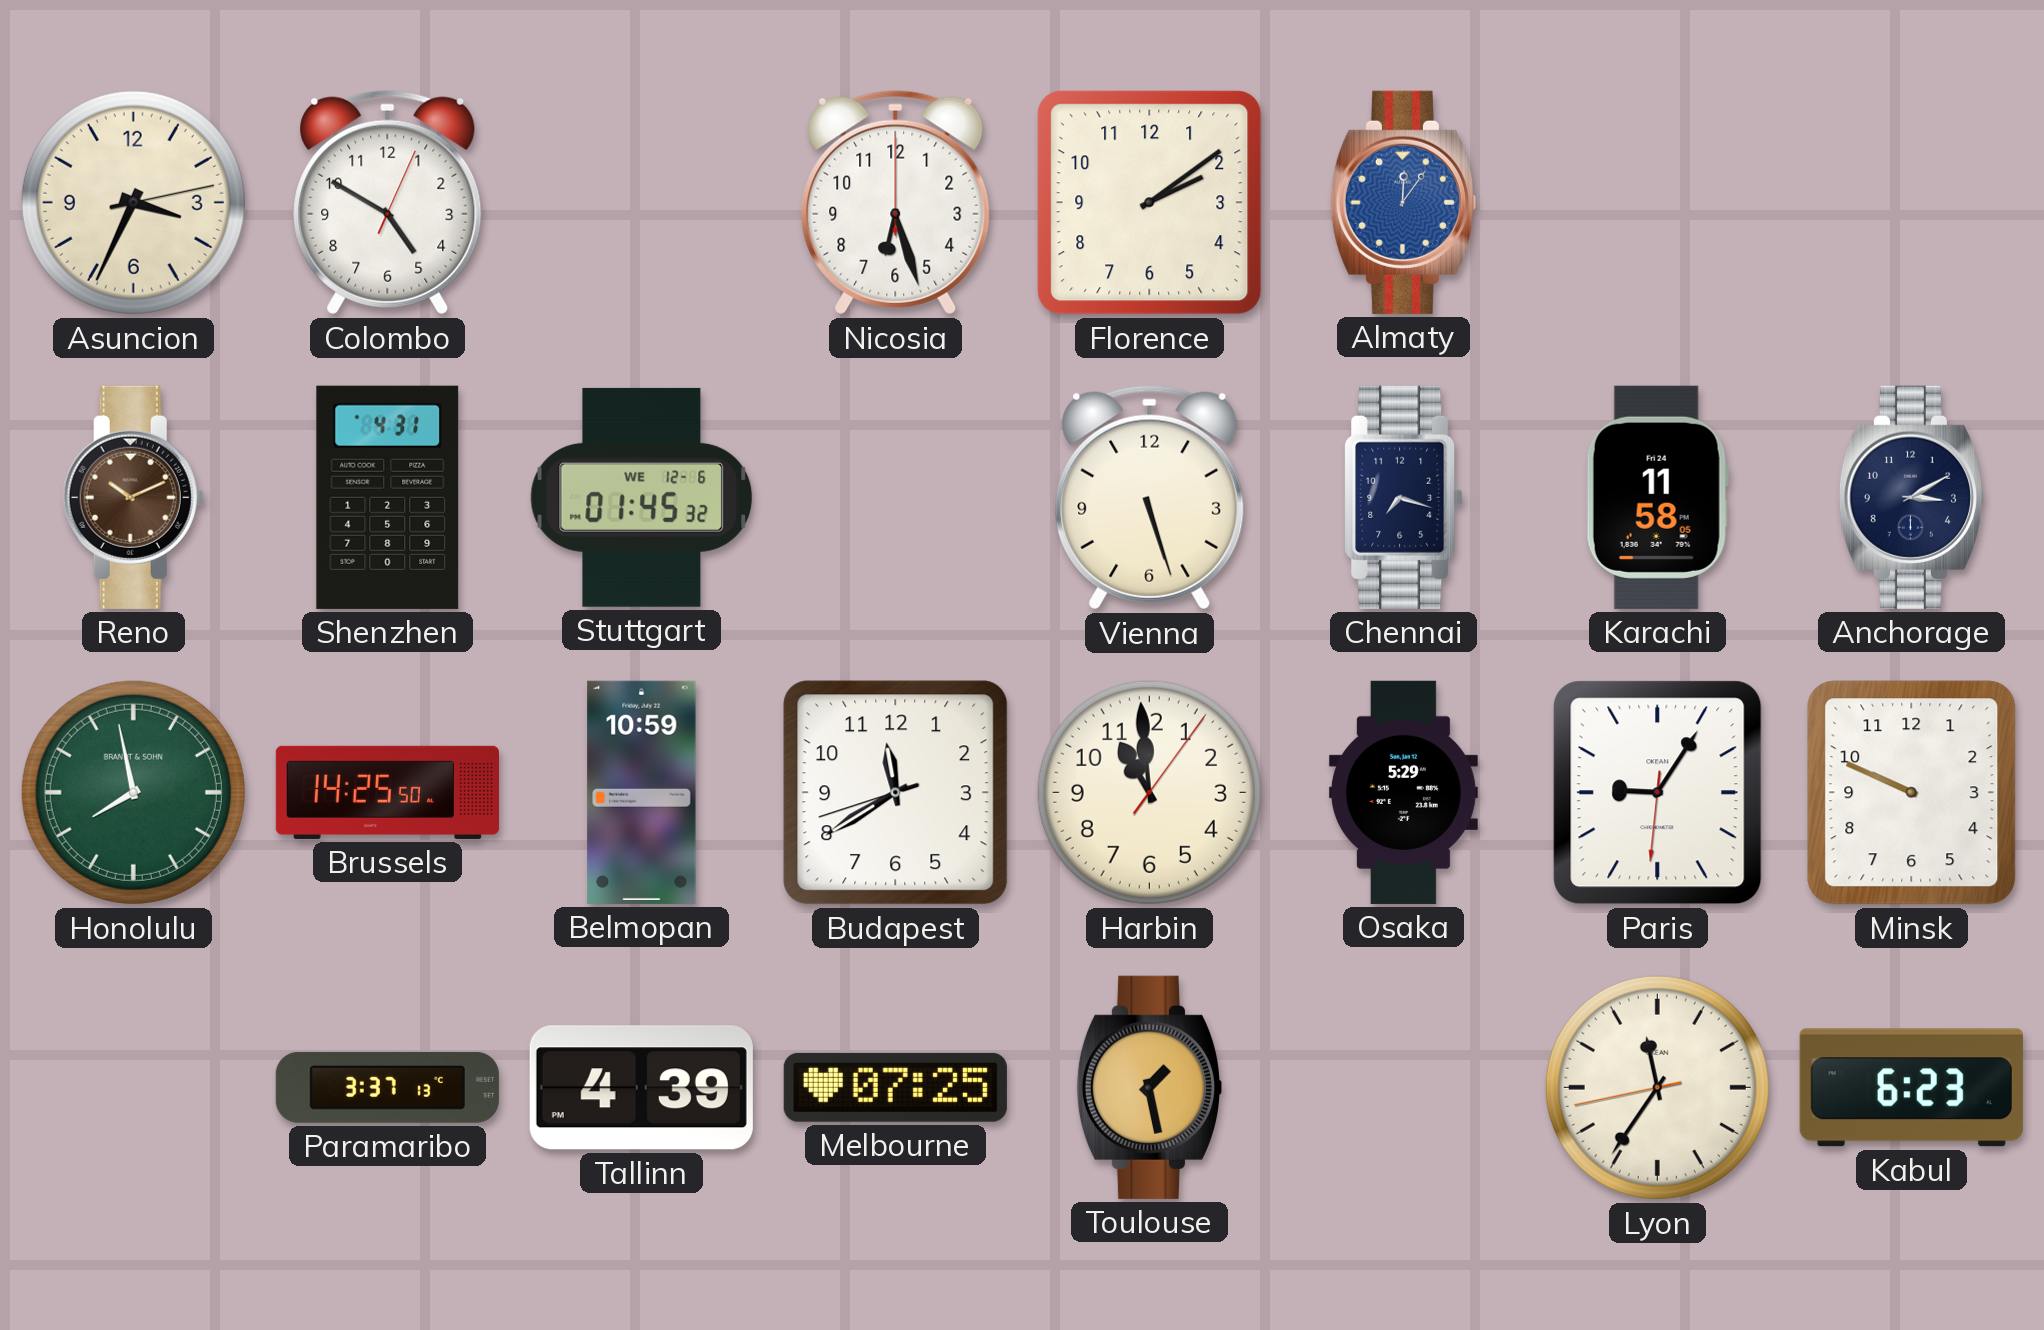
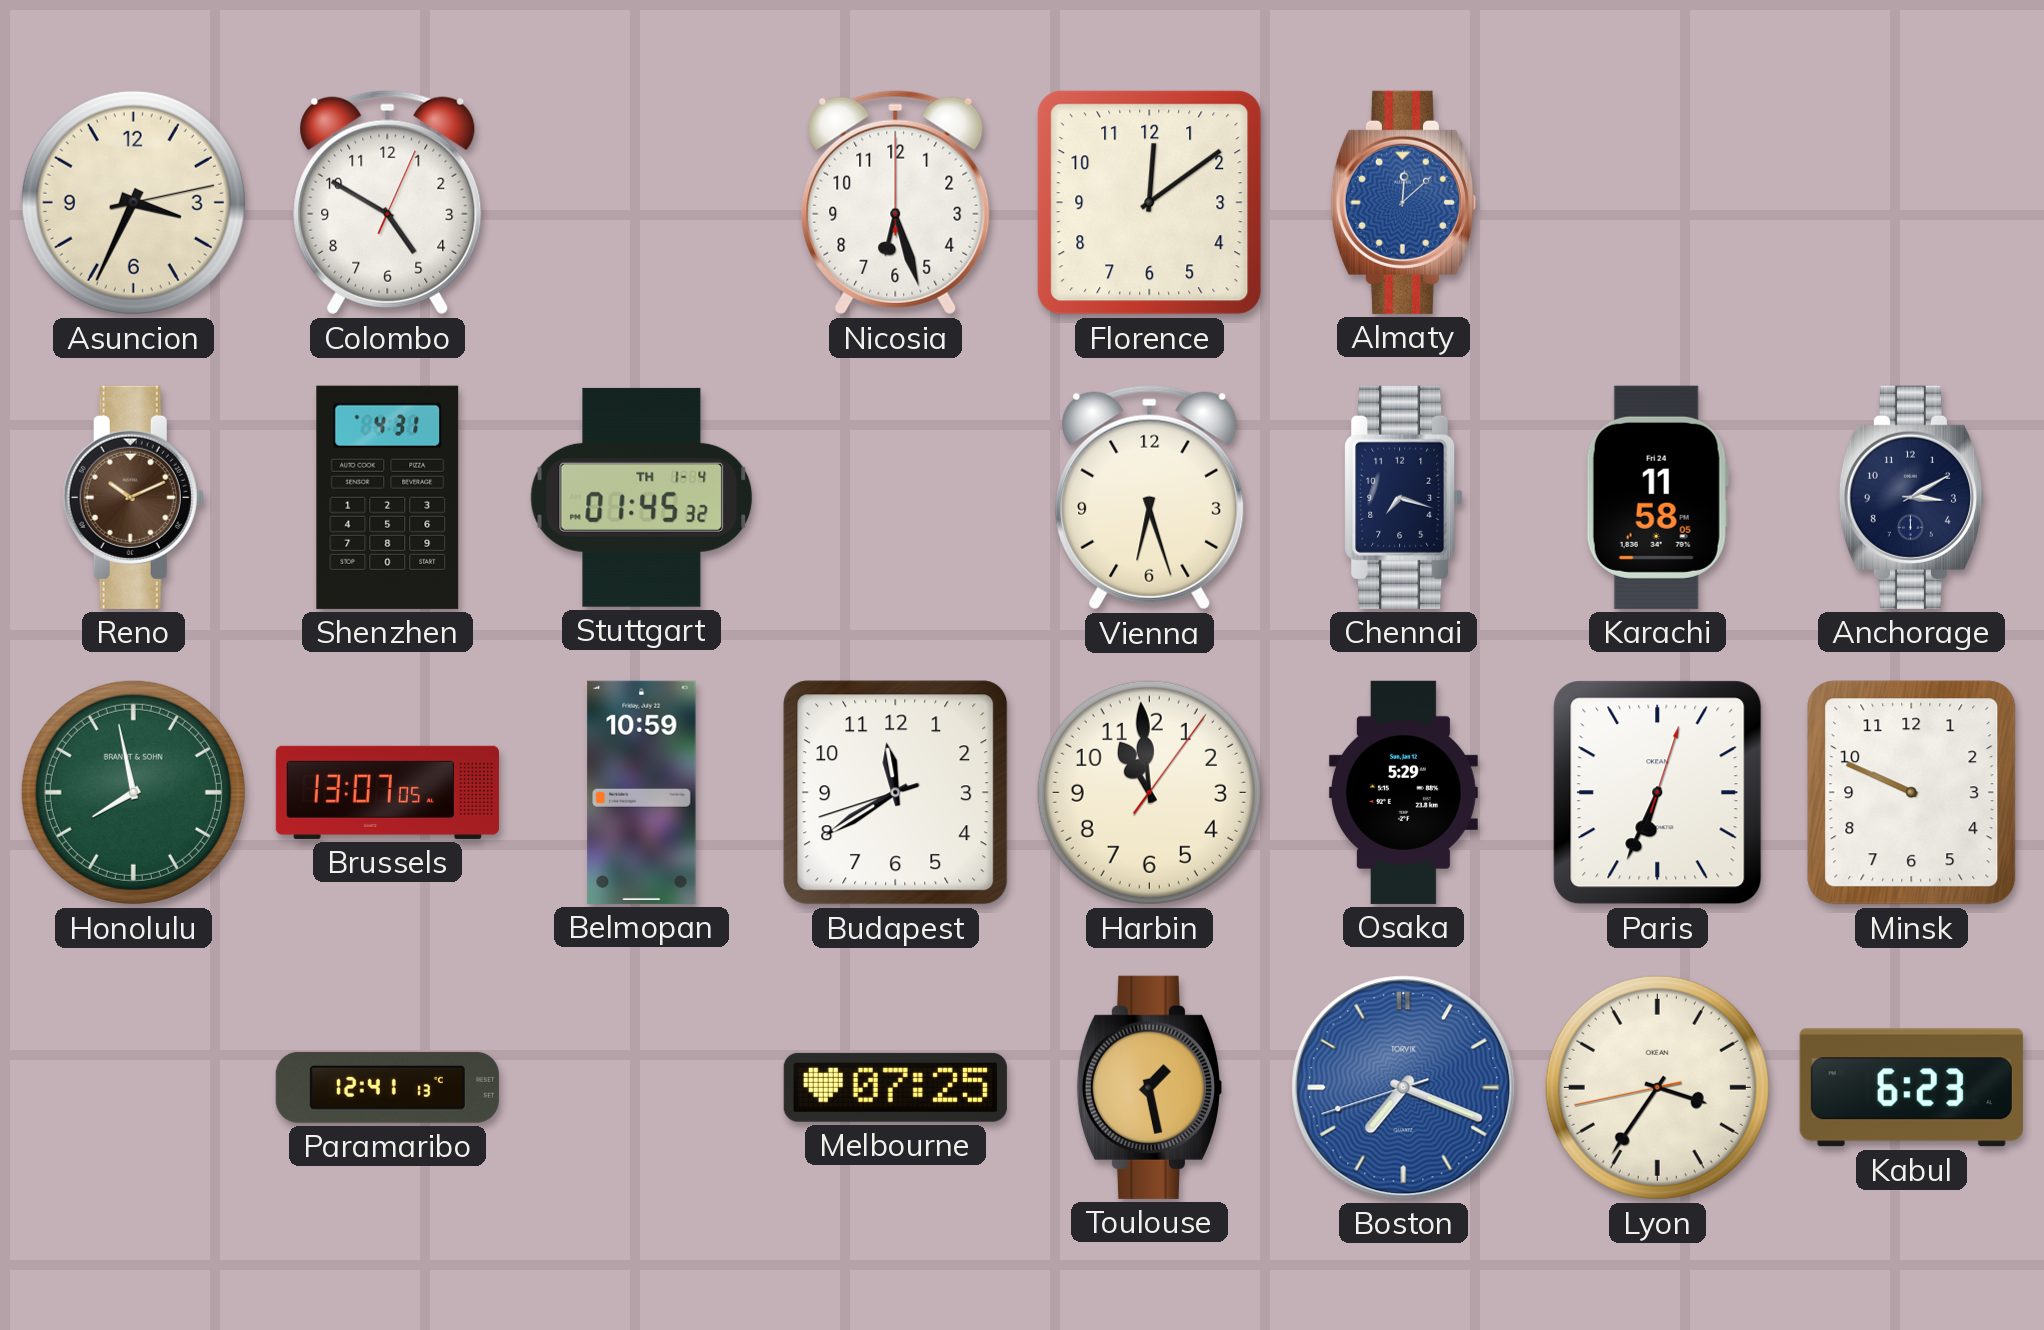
Florence: 2:09 -> 12:09 (1150, 203)
Almaty: 12:06 -> 12:08 (1403, 202)
Stuttgart date: WE 12-6 -> TH 1-4 (642, 497)
Vienna: 5:27 -> 6:27 (1150, 498)
Brussels: 14:25 -> 13:07 (387, 792)
Paris: 9:05 -> 6:34 (1658, 793)
Paramaribo: 3:37 -> 12:41 (387, 1087)
Tallinn: 4:39 -> none (641, 1088)
Boston: none -> 7:18 (1404, 1088)
Lyon: 11:35 -> 3:35 (1657, 1087)
